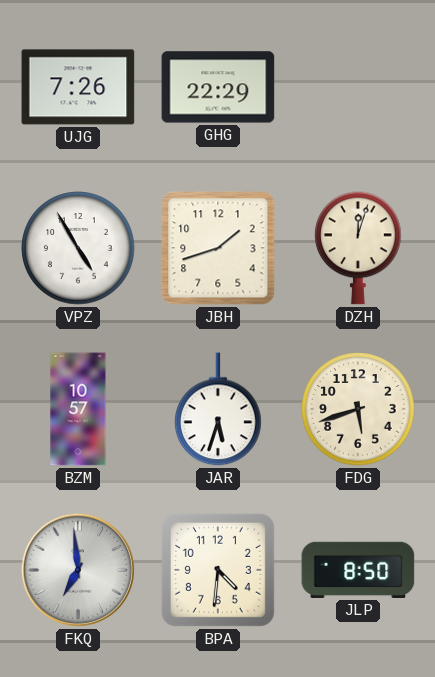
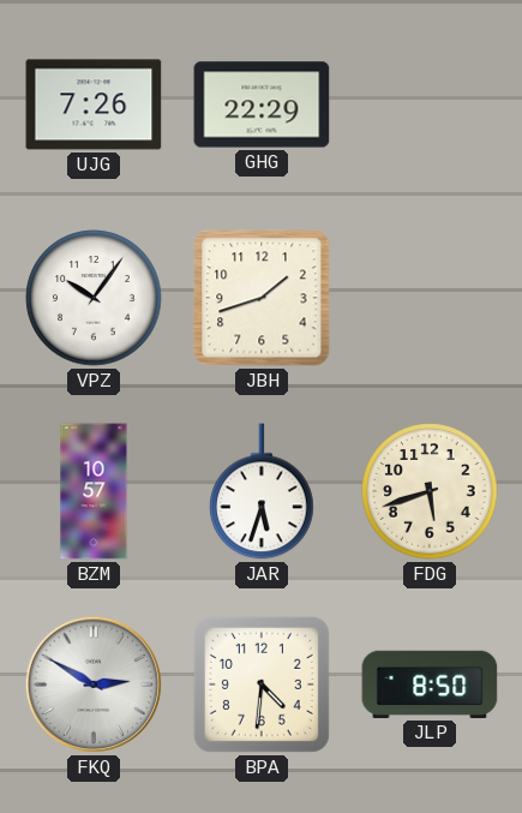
VPZ: 4:55 -> 10:06 (94, 298)
DZH: 12:03 -> none (358, 248)
FKQ: 6:59 -> 2:50 (94, 685)
